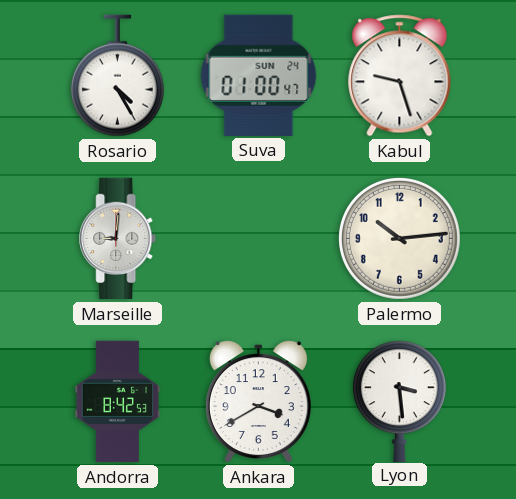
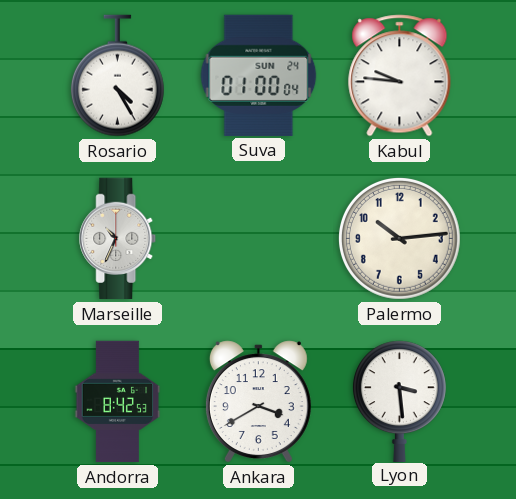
Suva: 01:00:47 -> 01:00:04 (259, 75)
Kabul: 9:27 -> 9:46 (400, 76)
Marseille: 9:01 -> 10:34 (118, 239)
